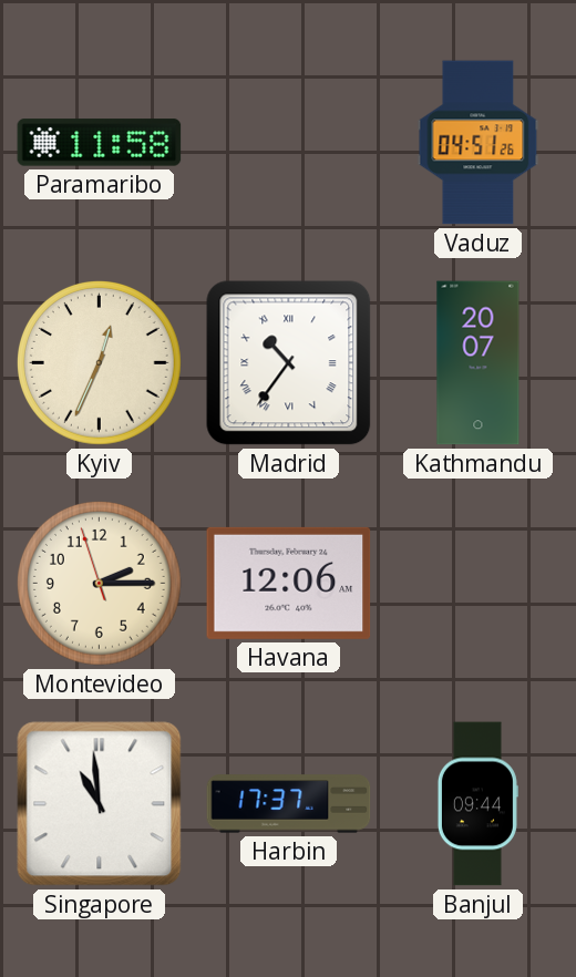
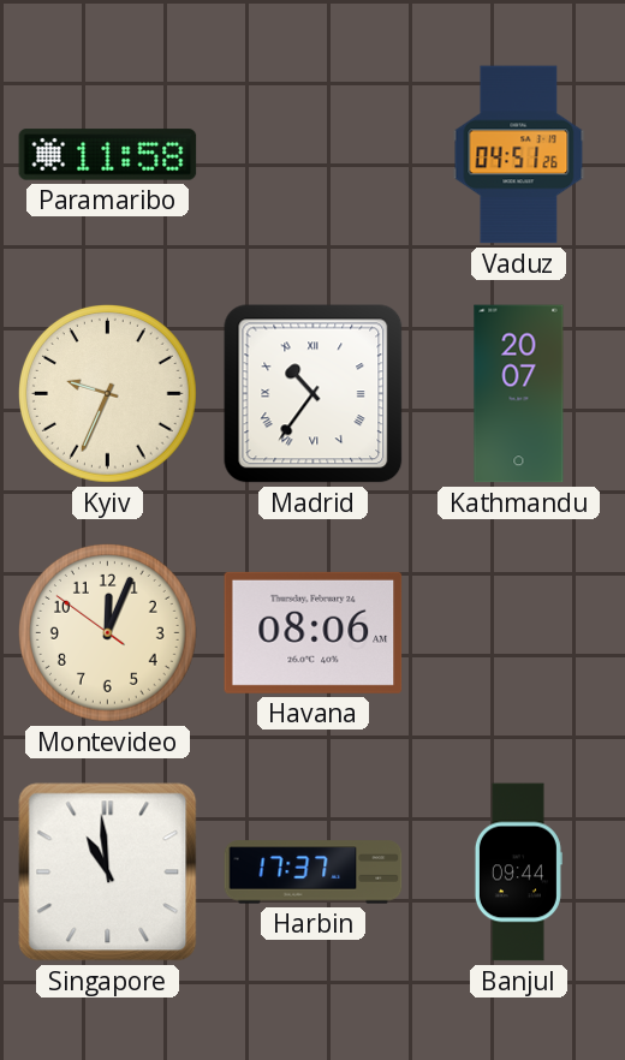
Kyiv: 12:34 -> 9:34 (108, 394)
Montevideo: 2:14 -> 12:03 (108, 633)
Havana: 12:06 -> 08:06 (314, 632)
